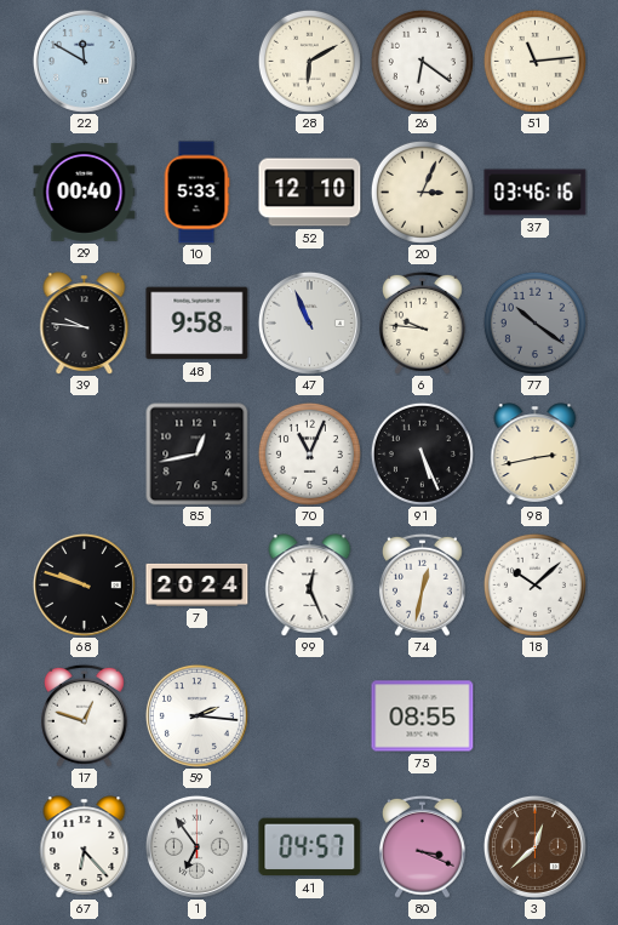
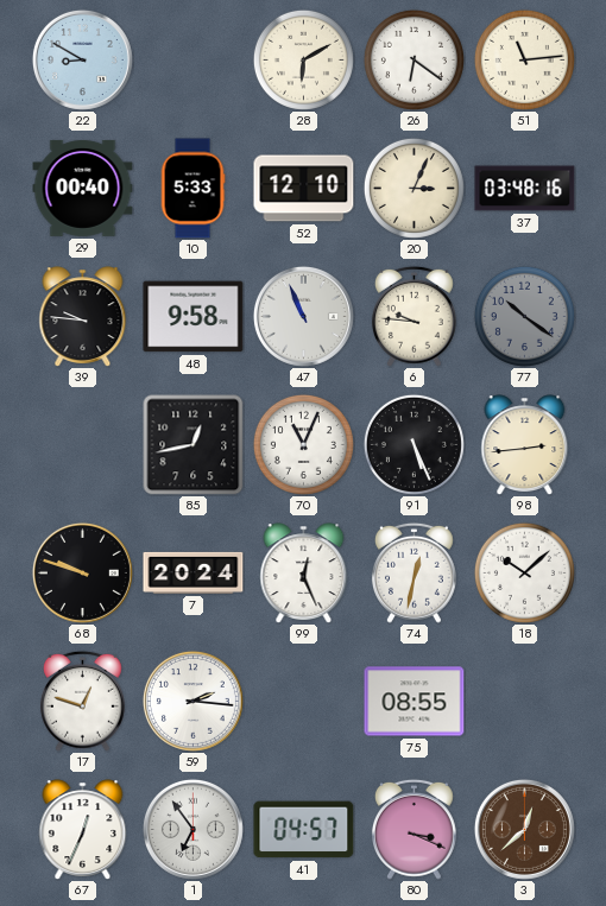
22: 11:50 -> 8:50 (82, 59)
37: 03:46 -> 03:48 (525, 189)
98: 2:43 -> 2:44 (525, 445)
67: 6:23 -> 12:34 (83, 830)
